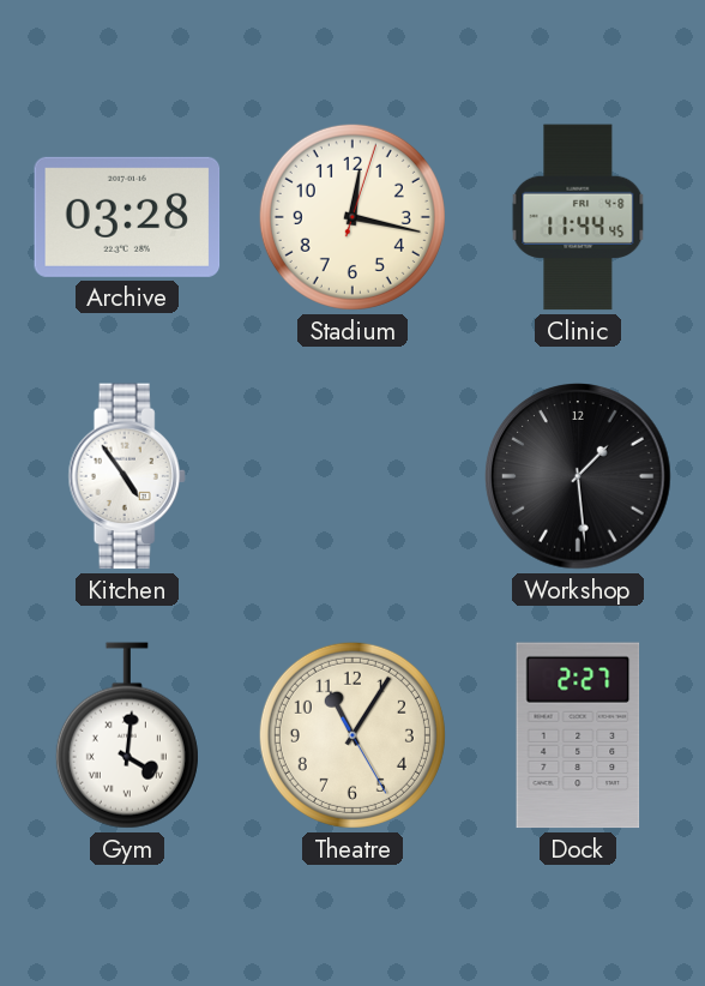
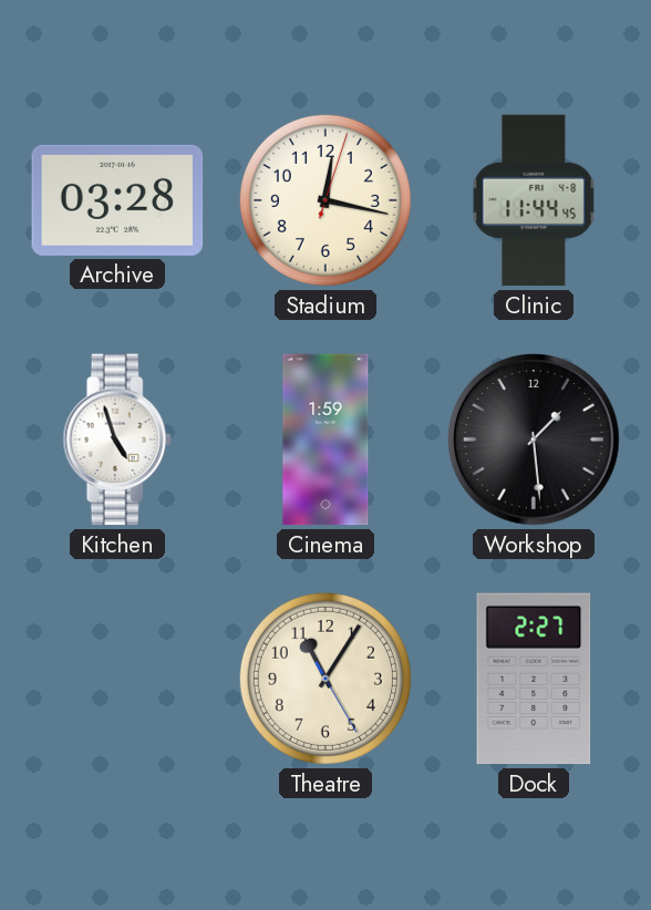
Kitchen: 4:54 -> 4:57 (117, 440)
Cinema: none -> 1:59 (325, 440)
Gym: 4:01 -> none (127, 735)
